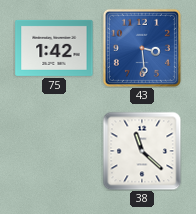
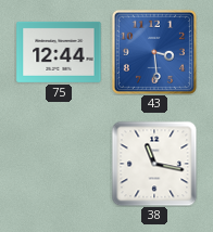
75: 1:42 -> 12:44 (59, 52)
38: 11:22 -> 11:17 (154, 164)
